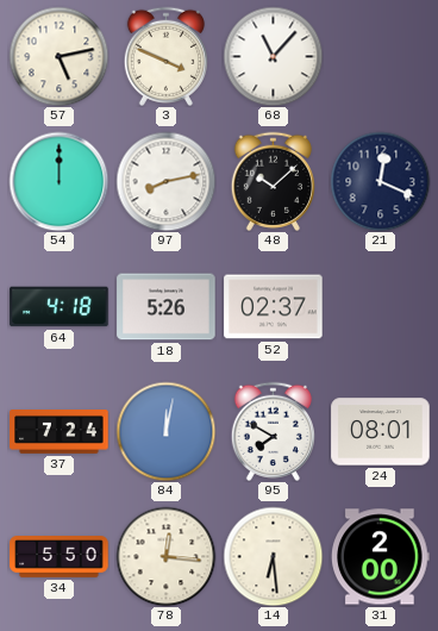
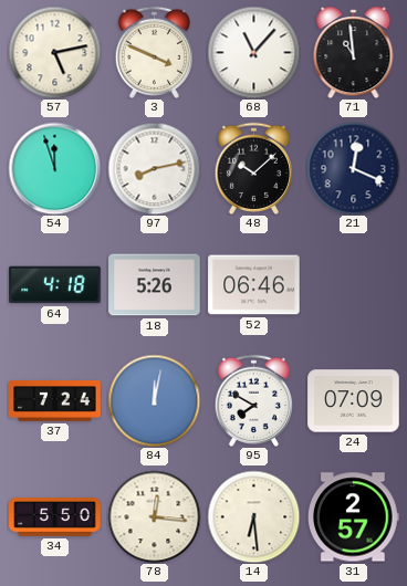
71: none -> 10:59 (354, 53)
54: 12:00 -> 11:57 (54, 168)
52: 02:37 -> 06:46 (254, 285)
24: 08:01 -> 07:09 (354, 401)
31: 2:00 -> 2:57 (354, 517)
